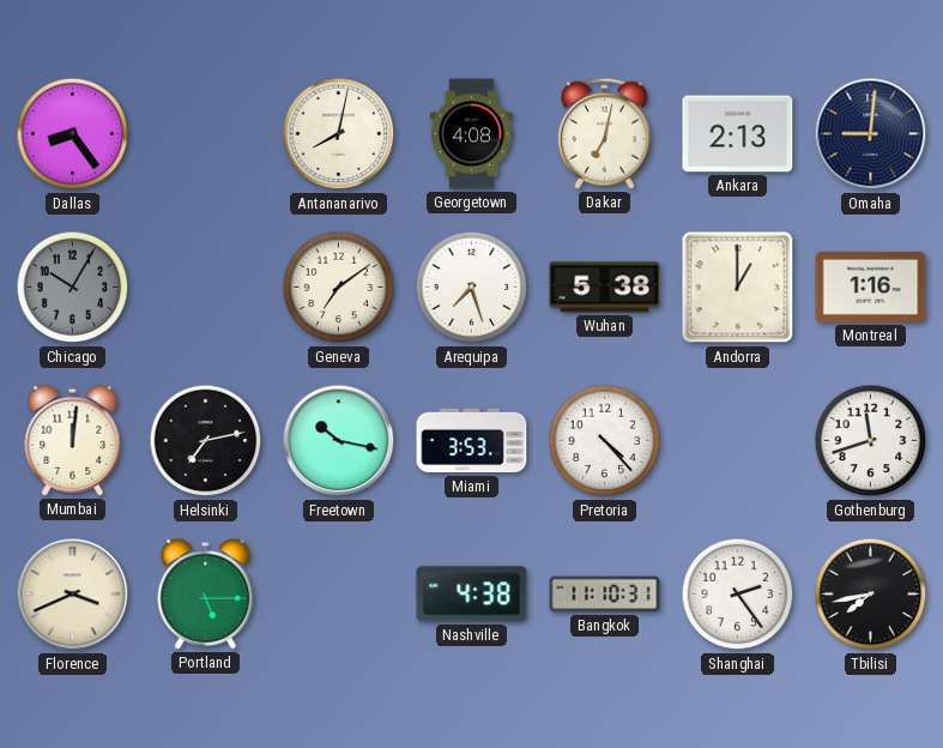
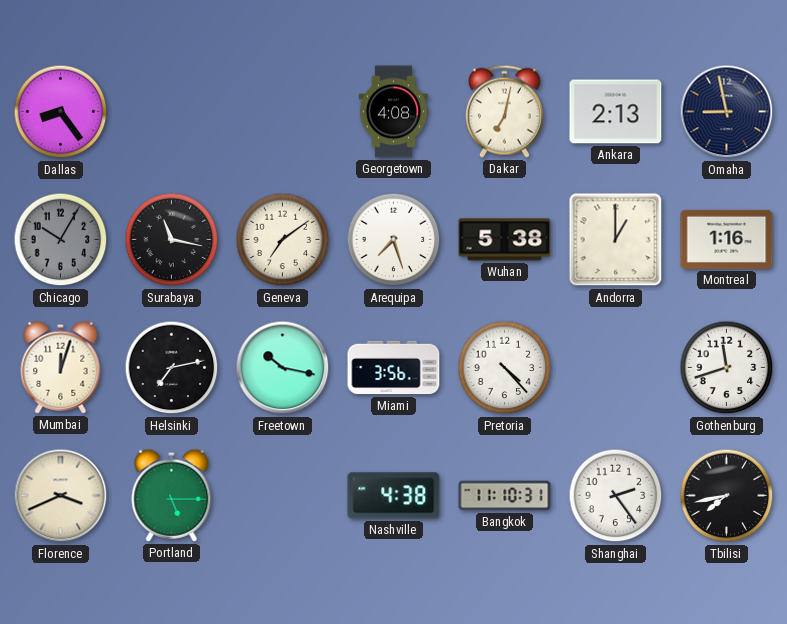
Antananarivo: 8:02 -> none (339, 134)
Omaha: 9:01 -> 8:58 (727, 112)
Surabaya: none -> 11:17 (172, 240)
Mumbai: 12:01 -> 12:03 (61, 367)
Miami: 3:53 -> 3:56 (394, 368)
